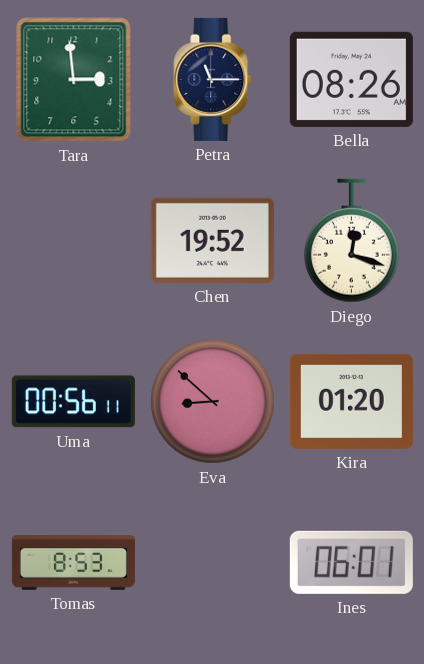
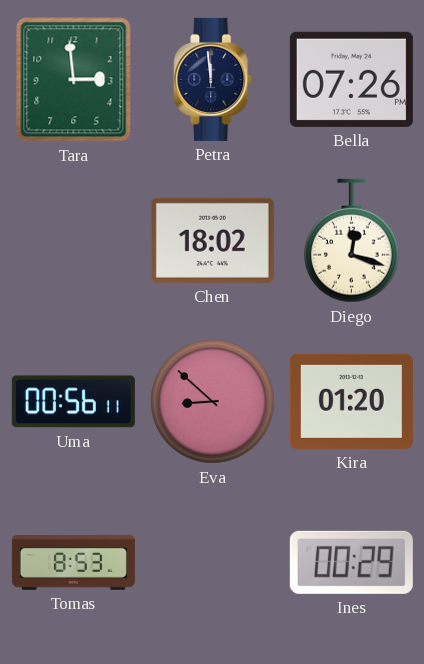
Petra: 11:15 -> 11:59 (213, 79)
Bella: 08:26 -> 07:26 (351, 79)
Chen: 19:52 -> 18:02 (212, 240)
Ines: 06:01 -> 00:29 (351, 562)
